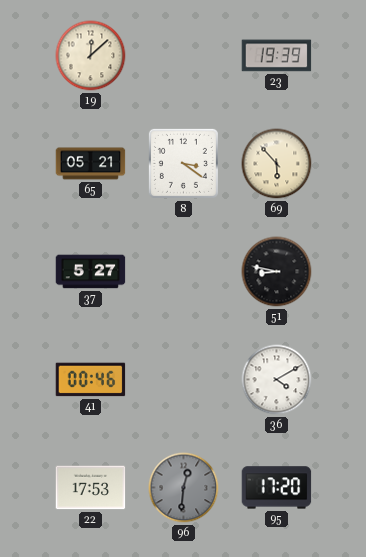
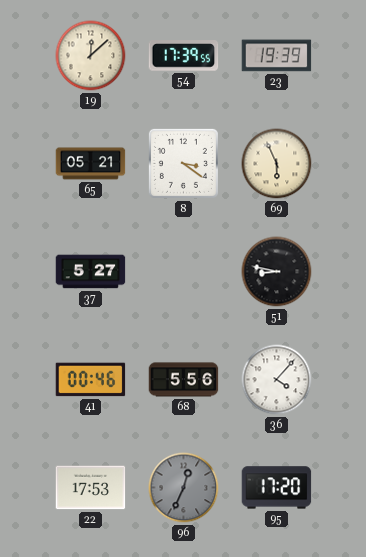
54: none -> 17:39 (184, 56)
69: 5:53 -> 5:56 (277, 164)
68: none -> 5:56 (184, 380)
36: 4:10 -> 4:07 (277, 380)
96: 12:31 -> 12:34 (184, 488)
